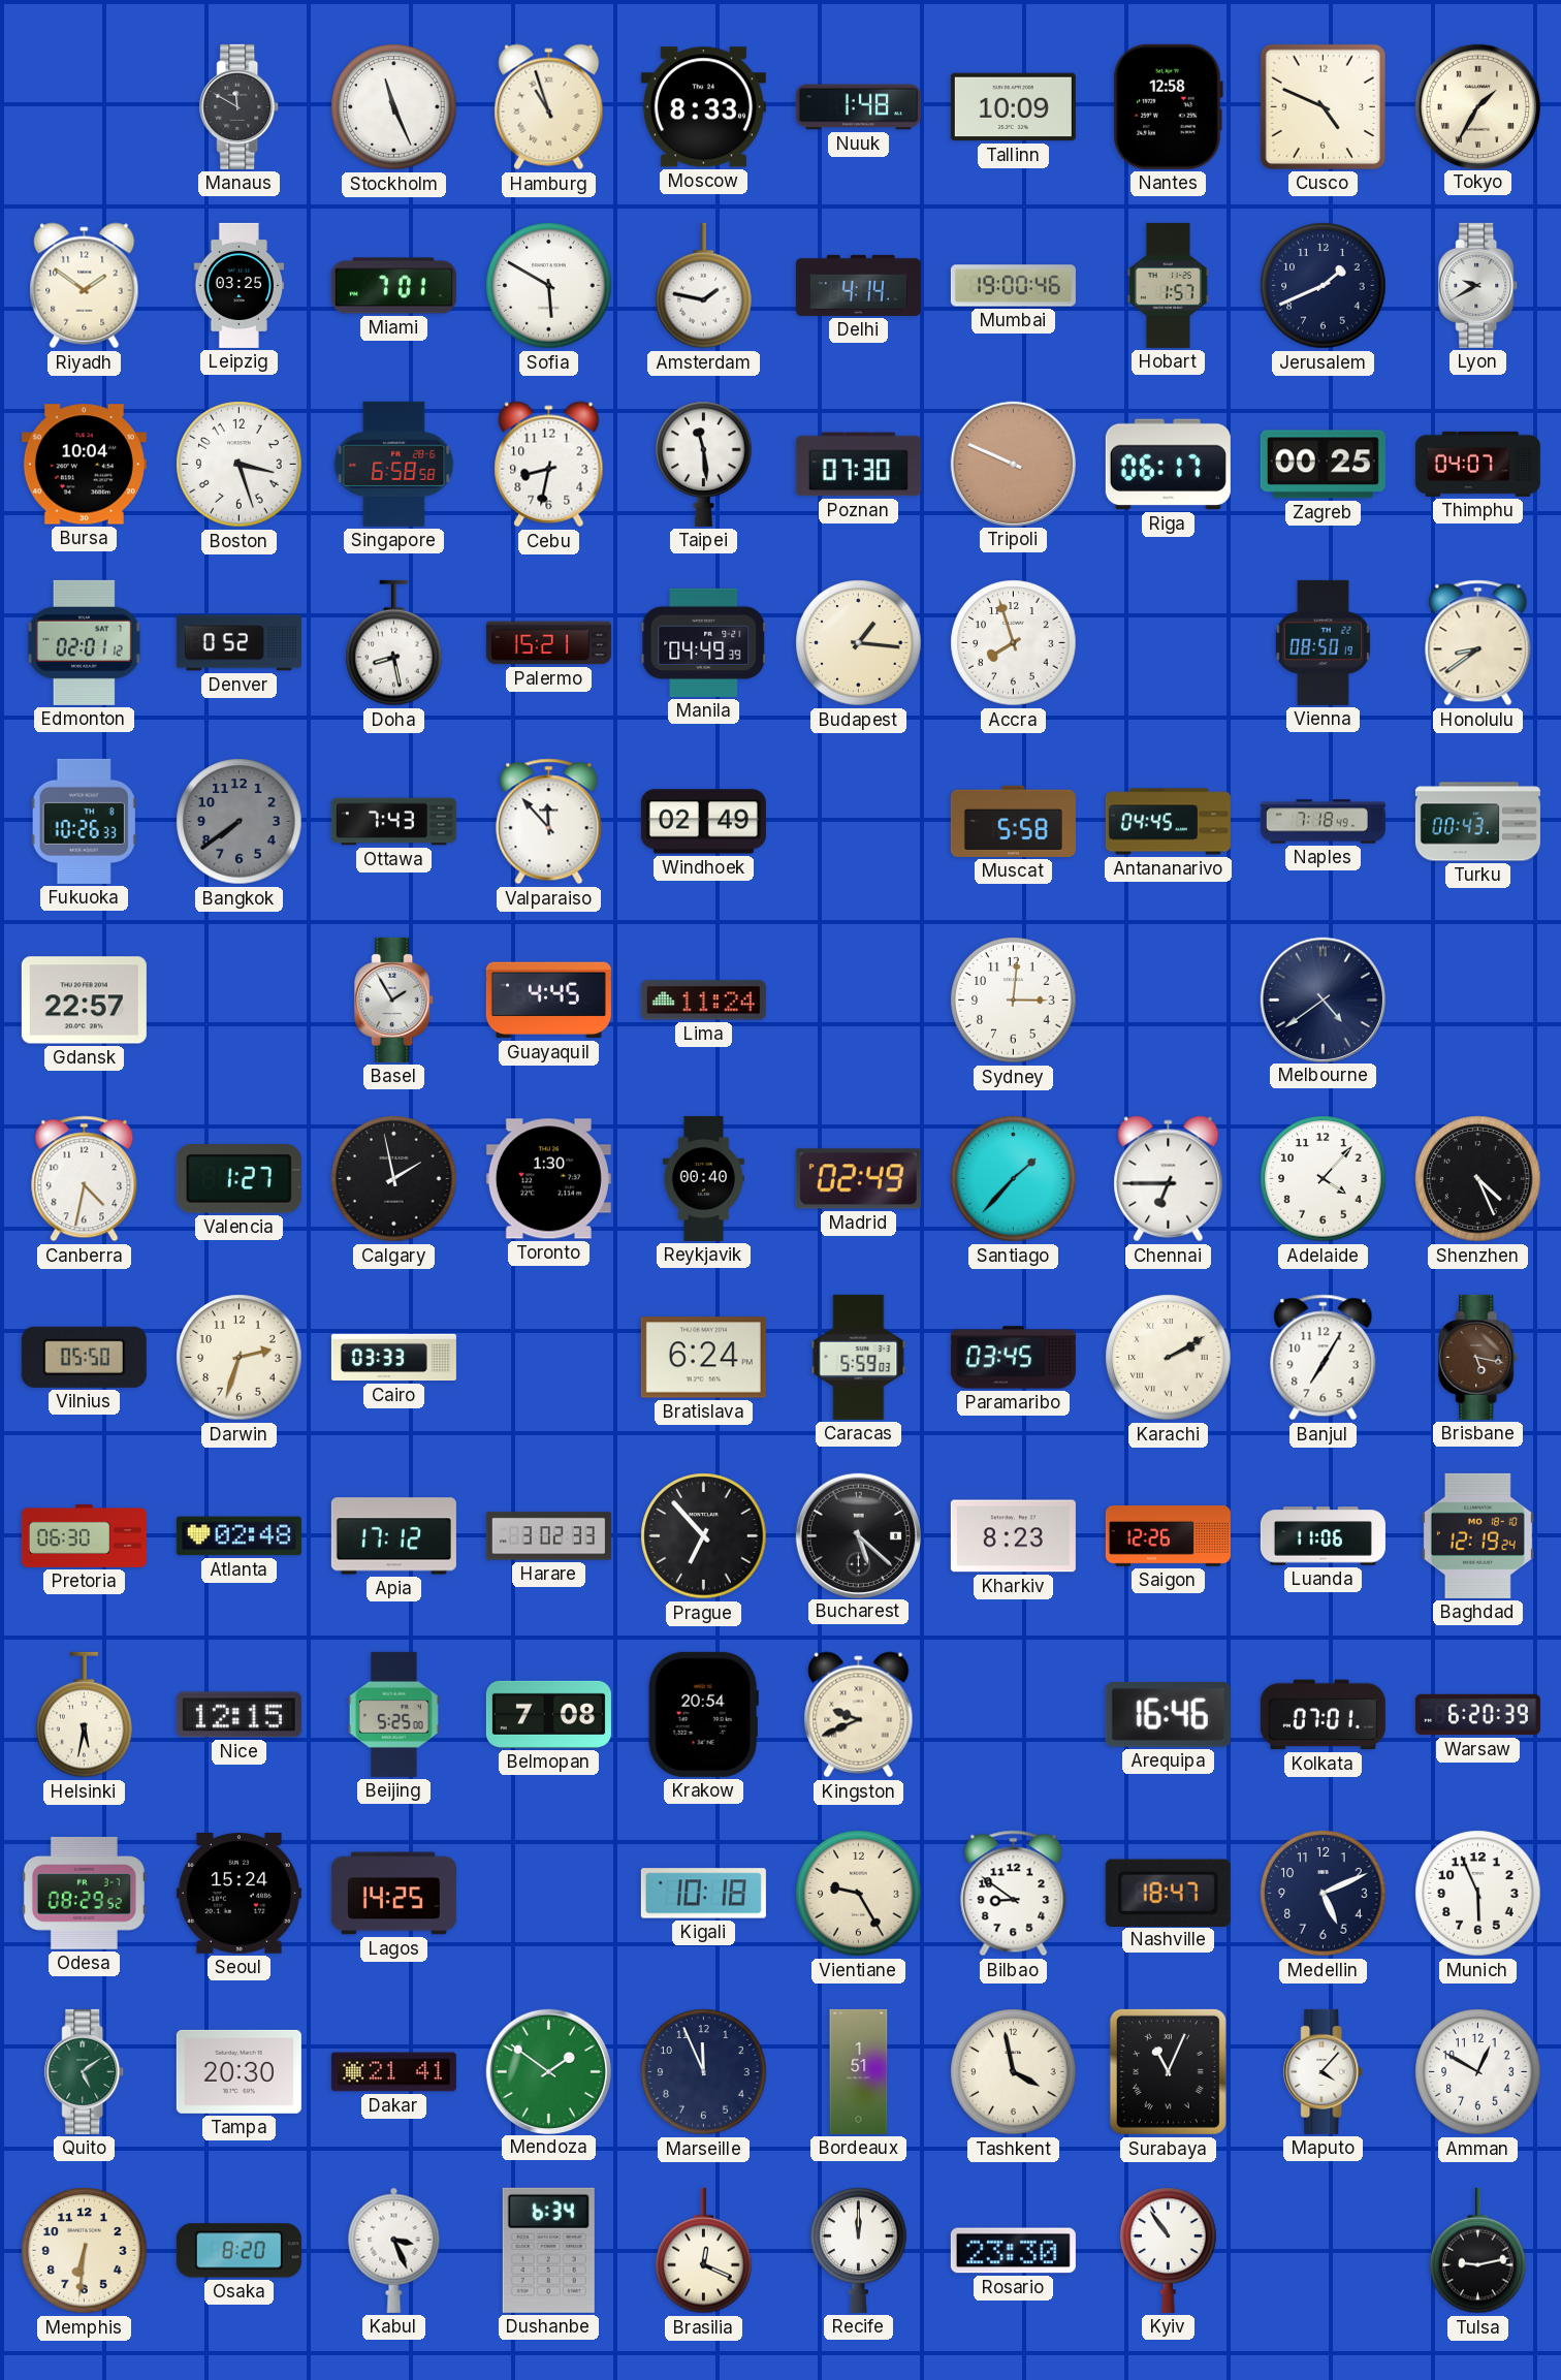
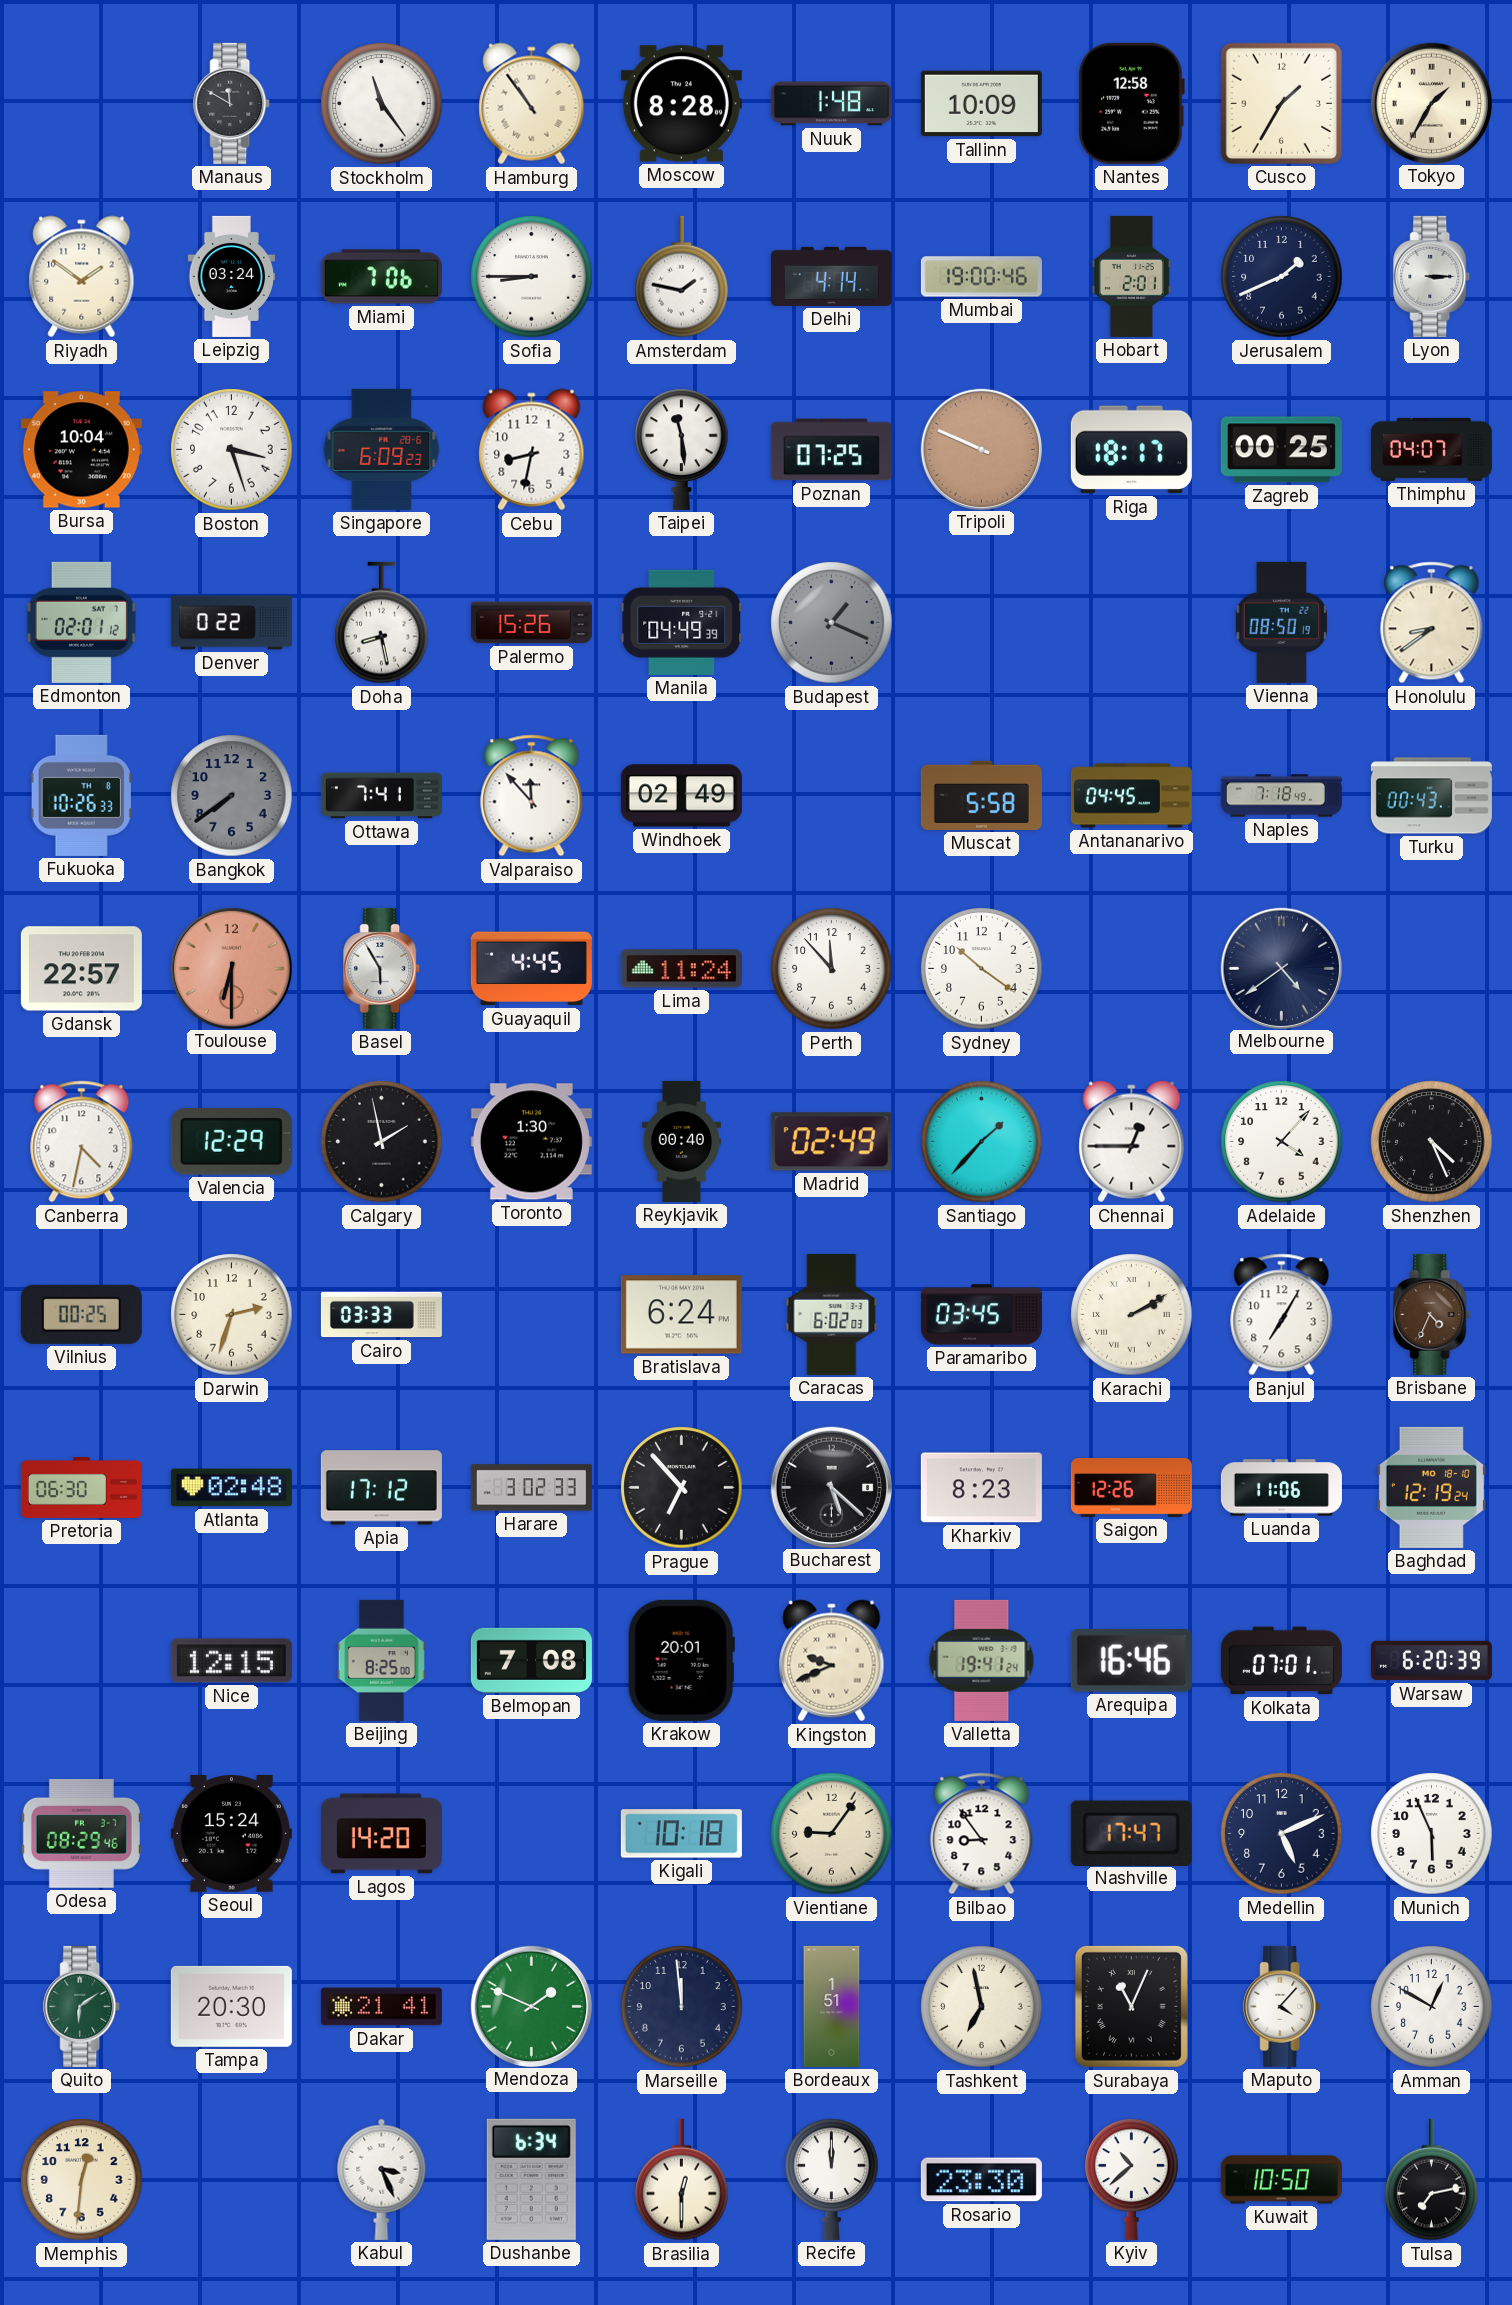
Stockholm: 11:26 -> 11:24 (382, 104)
Hamburg: 10:57 -> 10:54 (532, 104)
Moscow: 8:33 -> 8:28 (681, 104)
Cusco: 4:49 -> 1:35 (1281, 103)
Leipzig: 03:25 -> 03:24 (232, 276)
Miami: 7:01 -> 7:06 (381, 277)
Sofia: 5:50 -> 8:45 (532, 277)
Hobart: 1:57 -> 2:01 (1131, 276)
Lyon: 9:40 -> 3:15 (1432, 276)
Singapore: 6:58 -> 6:09 (382, 449)
Poznan: 07:30 -> 07:25 (831, 450)
Riga: 06:17 -> 18:17 (1131, 450)
Denver: 0:52 -> 0:22 (231, 623)
Palermo: 15:21 -> 15:26 (531, 623)
Budapest: 1:16 -> 1:19 (832, 623)
Budapest dial: cream -> grey (832, 623)
Accra: 7:57 -> none (1014, 643)
Ottawa: 7:43 -> 7:41 (381, 796)
Toulouse: none -> 6:30 (231, 968)
Basel: 1:55 -> 5:55 (382, 968)
Perth: none -> 11:53 (832, 969)
Sydney: 3:01 -> 10:21 (982, 969)
Valencia: 1:27 -> 12:29 (231, 1142)
Chennai: 6:45 -> 12:45 (1132, 1142)
Vilnius: 05:50 -> 00:25 (81, 1314)
Caracas: 5:59 -> 6:02 (832, 1314)
Brisbane: 5:17 -> 4:34 (1432, 1314)
Helsinki: 5:32 -> none (85, 1715)
Beijing: 5:25 -> 8:25 (381, 1660)
Krakow: 20:54 -> 20:01 (681, 1660)
Valletta: none -> 19:41 (982, 1660)
Odesa: 08:29:52 -> 08:29:46 (81, 1833)
Lagos: 14:25 -> 14:20 (381, 1834)
Vientiane: 9:25 -> 9:06 (832, 1834)
Bilbao: 8:51 -> 8:54 (982, 1834)
Nashville: 18:47 -> 17:47 (1131, 1833)
Quito: 5:09 -> 6:09 (82, 2006)
Mendoza: 1:51 -> 1:49 (531, 2006)
Marseille: 11:56 -> 11:59 (682, 2007)
Tashkent: 3:58 -> 6:58 (982, 2007)
Memphis: 6:31 -> 12:31 (82, 2180)
Osaka: 8:20 -> none (238, 2251)
Brasilia: 12:19 -> 12:30 (682, 2180)
Kyiv: 10:54 -> 10:38 (1132, 2179)
Kuwait: none -> 10:50 (1281, 2180)
Tulsa: 9:13 -> 7:13 (1432, 2180)
